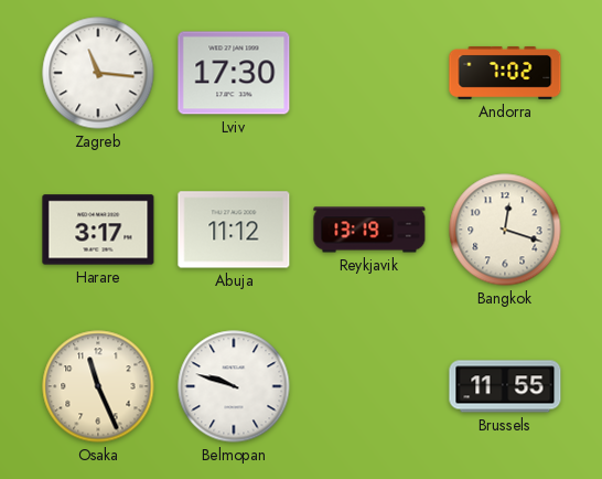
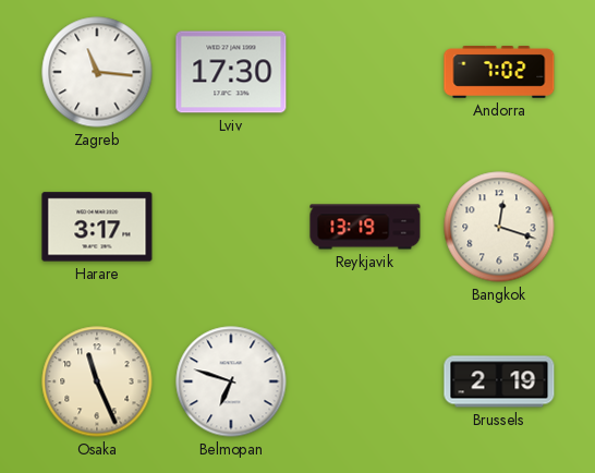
Abuja: 11:12 -> none (234, 230)
Belmopan: 9:48 -> 6:48 (231, 381)
Brussels: 11:55 -> 2:19 (499, 381)
